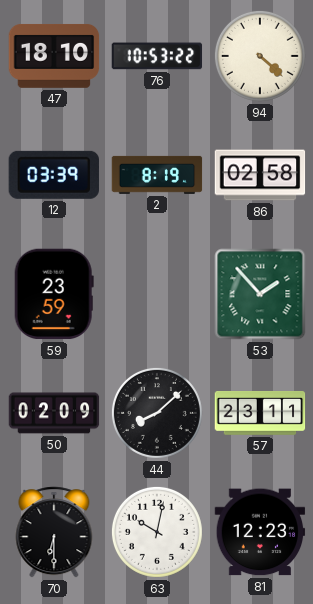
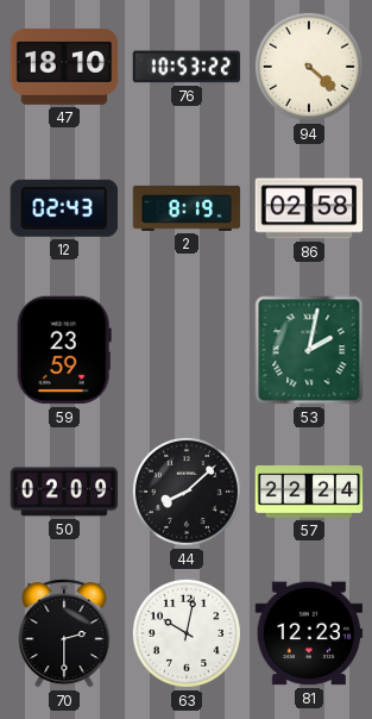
12: 03:39 -> 02:43 (64, 208)
53: 1:53 -> 2:02 (309, 350)
57: 23:11 -> 22:24 (309, 492)
70: 6:30 -> 2:30 (64, 633)
